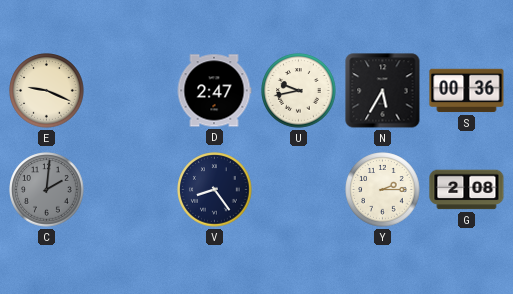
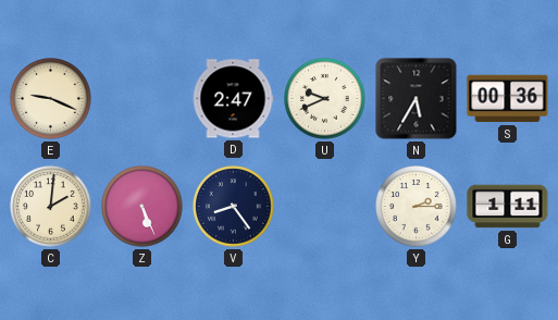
U: 9:43 -> 9:41 (325, 99)
C dial: grey -> cream (51, 207)
Z: none -> 5:26 (142, 207)
G: 2:08 -> 1:11 (508, 207)
